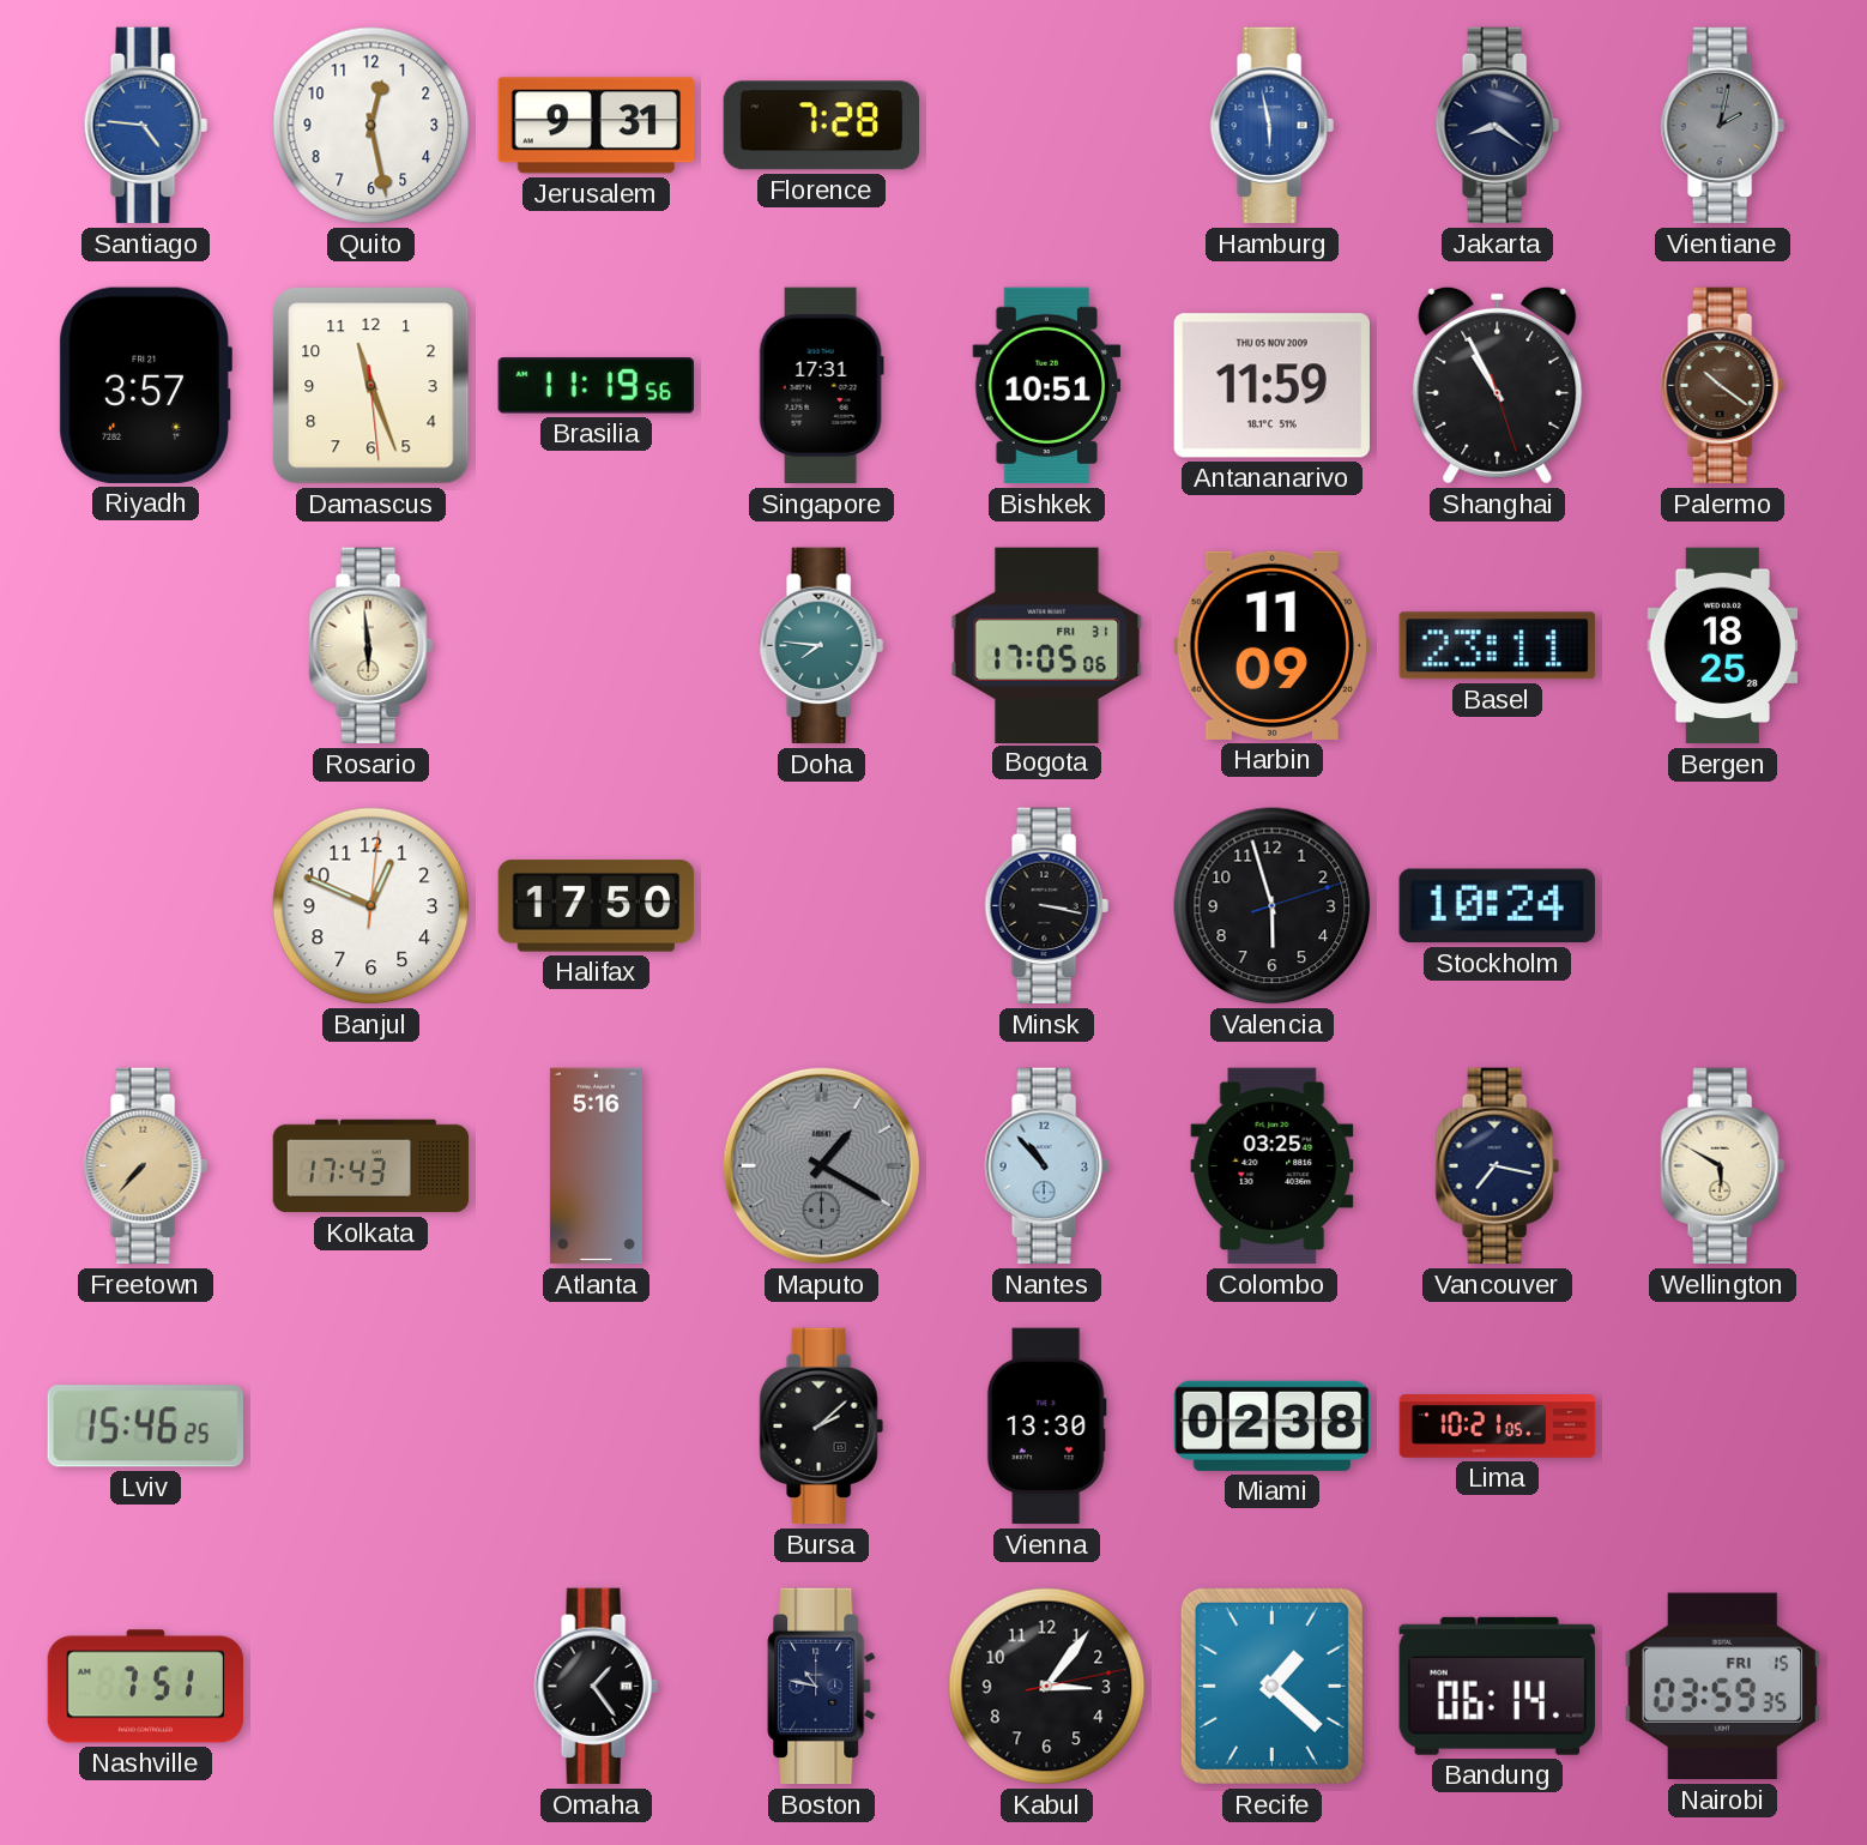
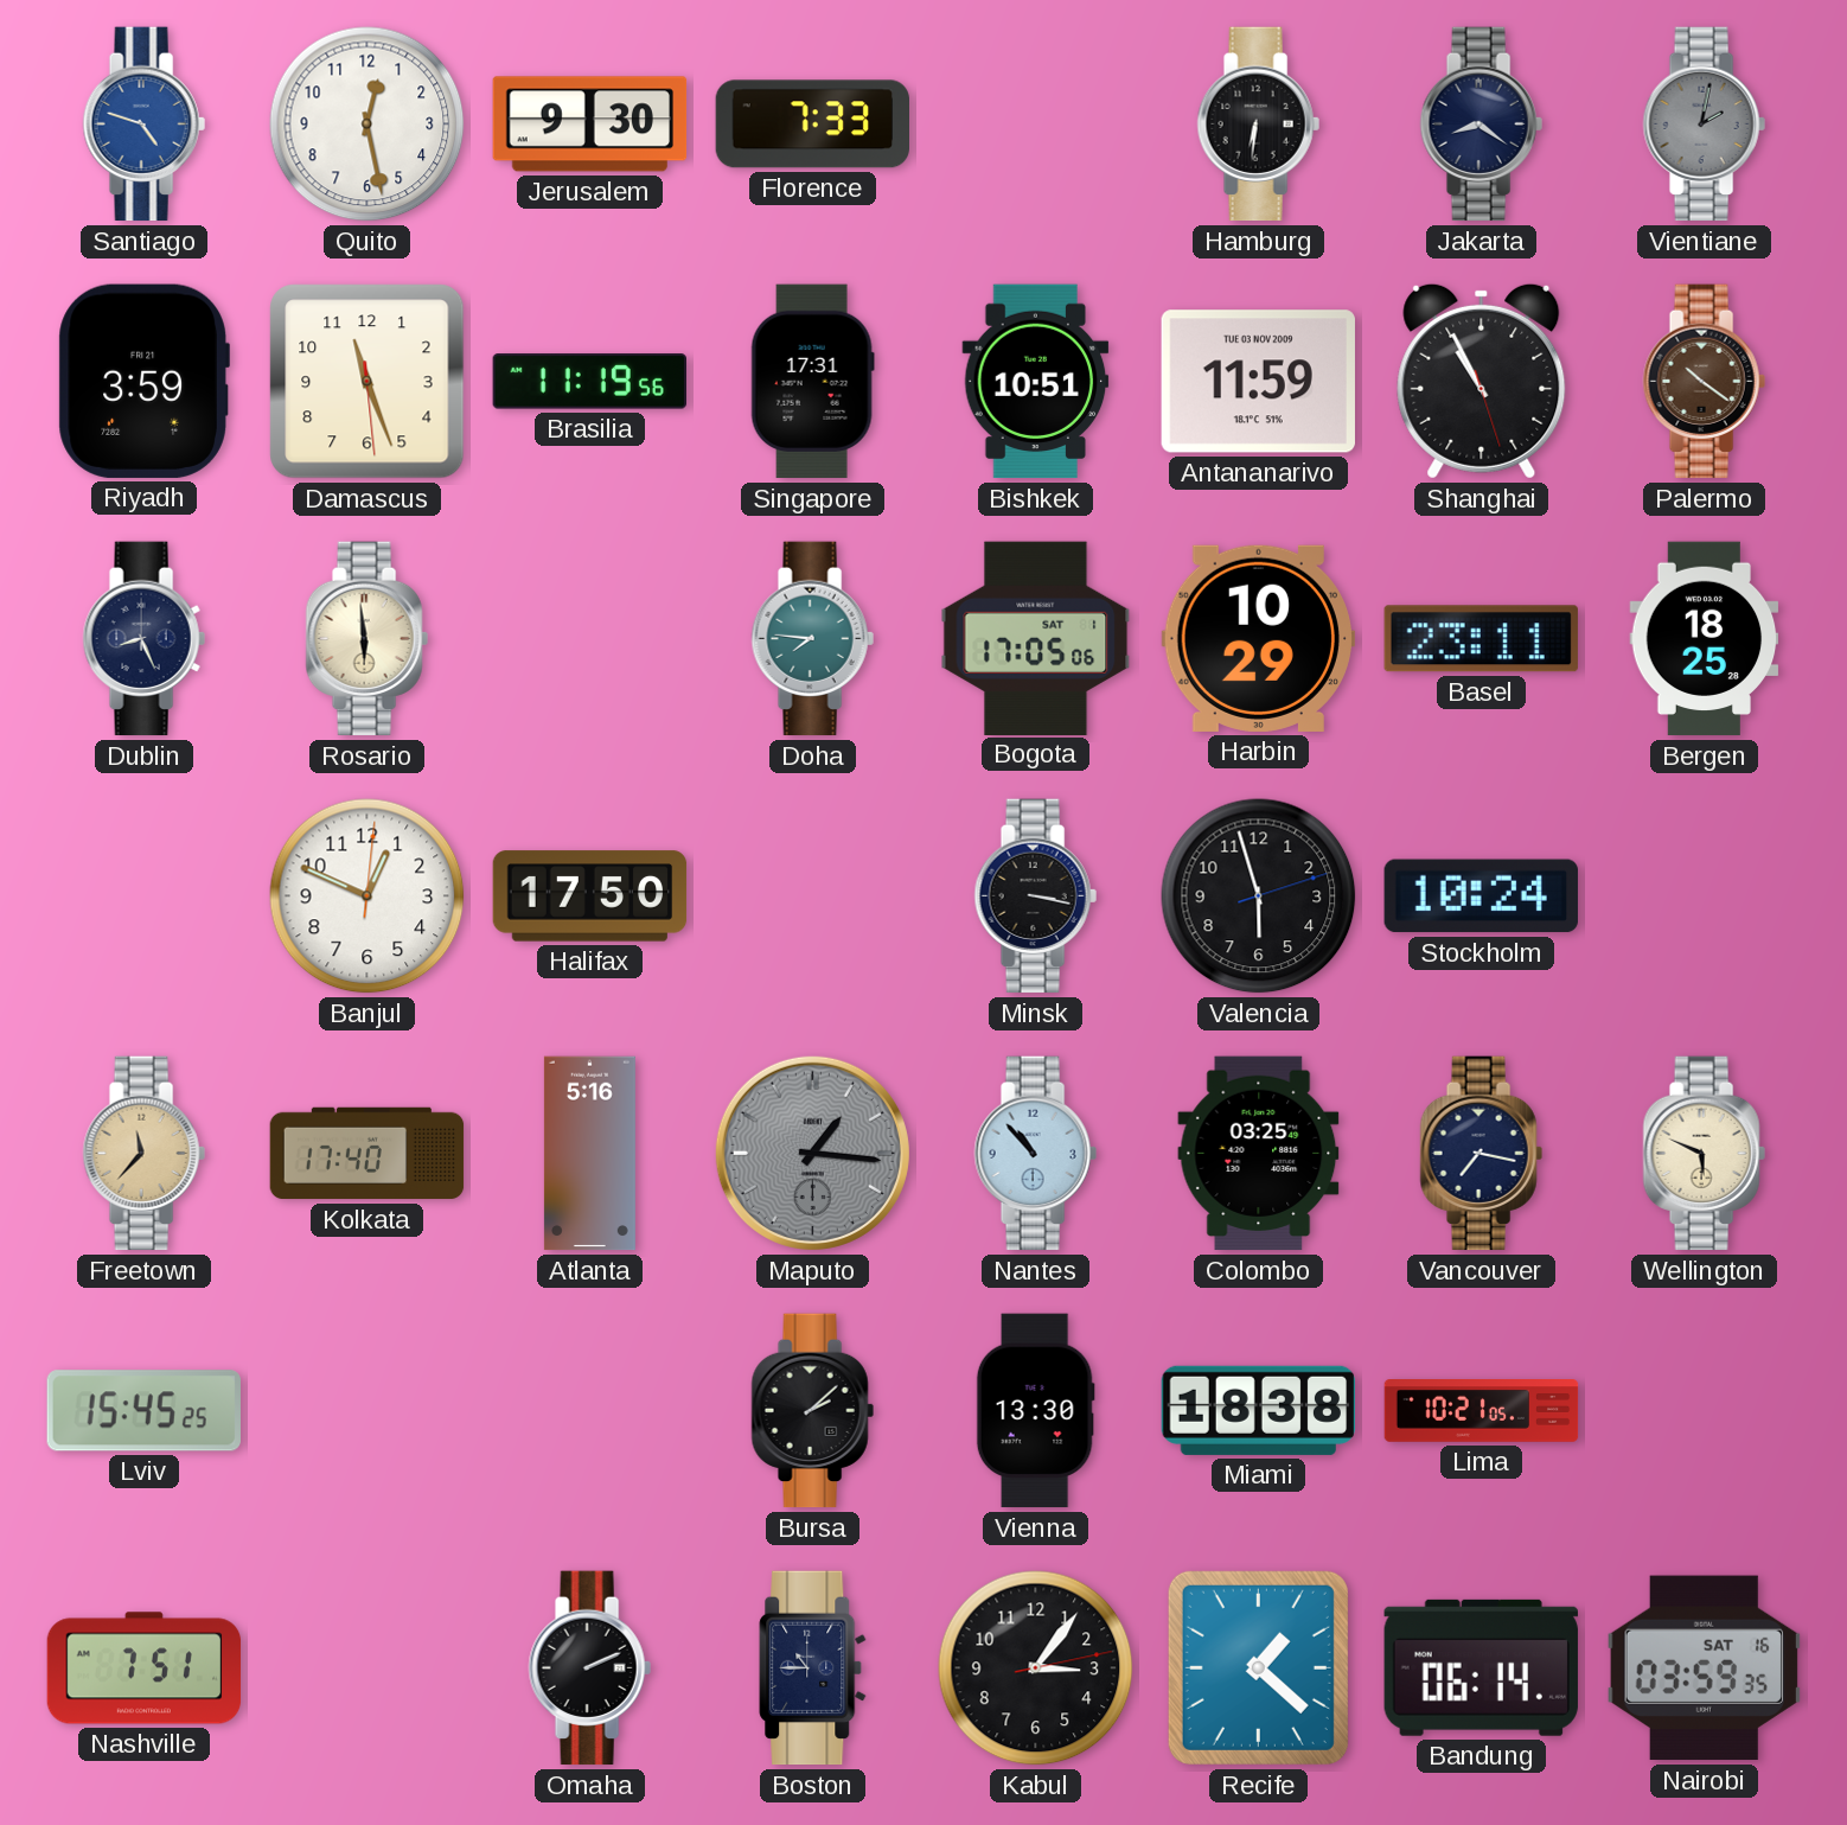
Santiago: 4:46 -> 4:48 (143, 125)
Jerusalem: 9:31 -> 9:30 (590, 125)
Florence: 7:28 -> 7:33 (812, 125)
Hamburg: 5:58 -> 6:31 (1258, 125)
Hamburg dial: blue -> black (1258, 125)
Riyadh: 3:57 -> 3:59 (143, 381)
Antananarivo date: THU 05 NOV 2009 -> TUE 03 NOV 2009 (1258, 382)
Dublin: none -> 8:26 (143, 639)
Bogota date: FRI 31 -> SAT 1 (1036, 638)
Harbin: 11:09 -> 10:29 (1258, 638)
Freetown: 7:37 -> 11:37 (143, 1154)
Kolkata: 17:43 -> 17:40 (368, 1154)
Maputo: 1:20 -> 1:16 (812, 1153)
Wellington: 5:50 -> 5:49 (1704, 1154)
Lviv: 15:46 -> 15:45 (143, 1411)
Miami: 02:38 -> 18:38 (1258, 1410)
Omaha: 1:24 -> 2:11 (589, 1668)
Boston: 10:47 -> 10:45 (813, 1668)
Nairobi date: FRI 15 -> SAT 16 (1704, 1668)
